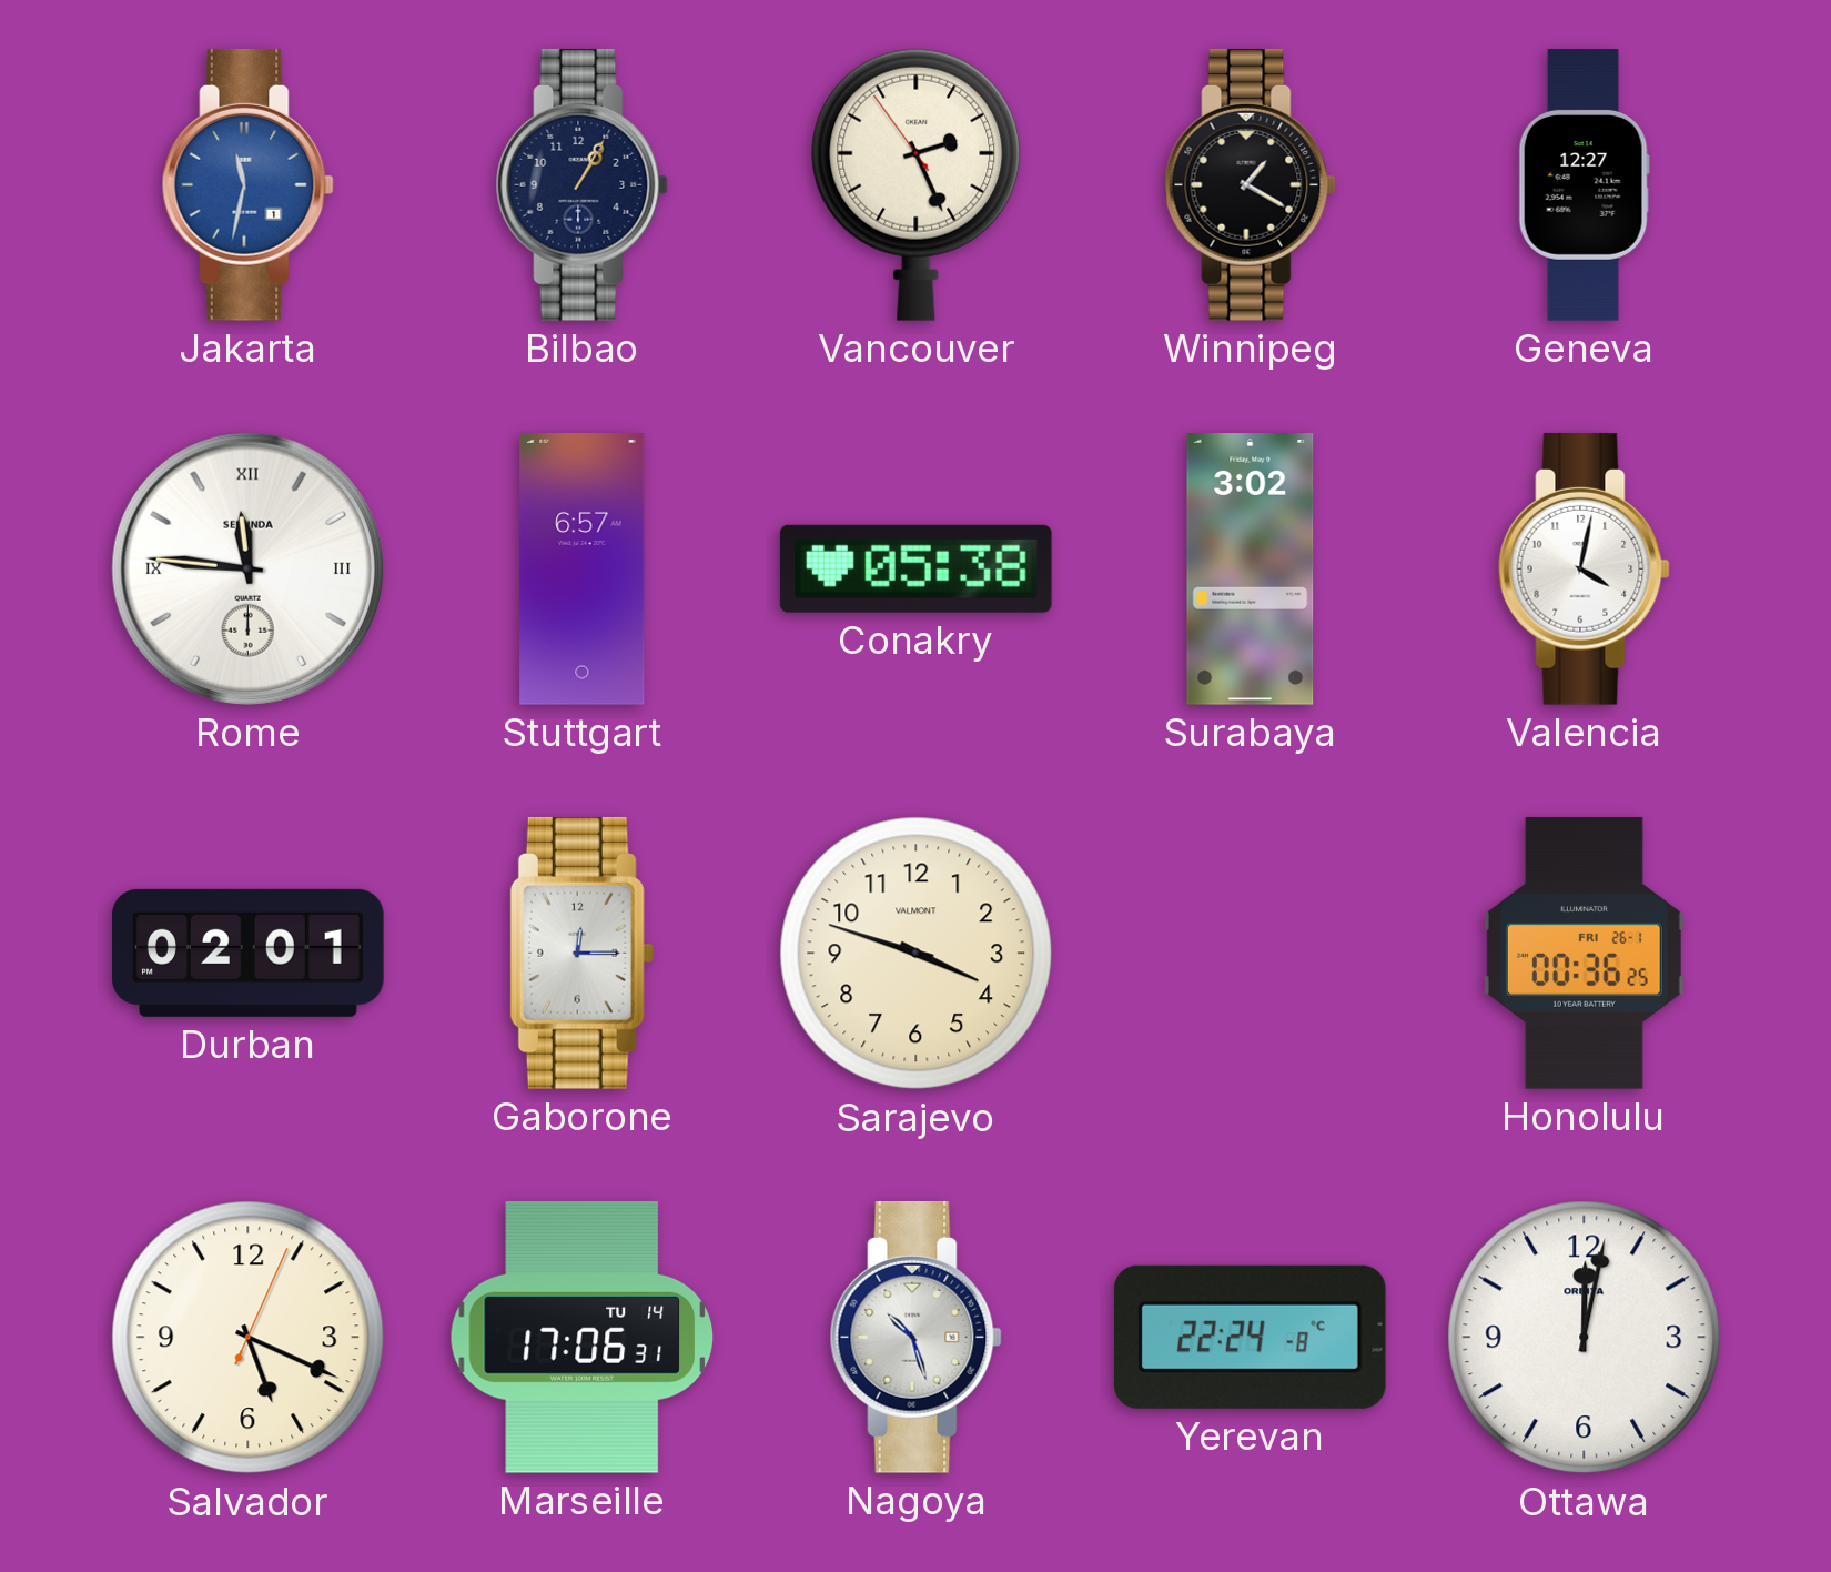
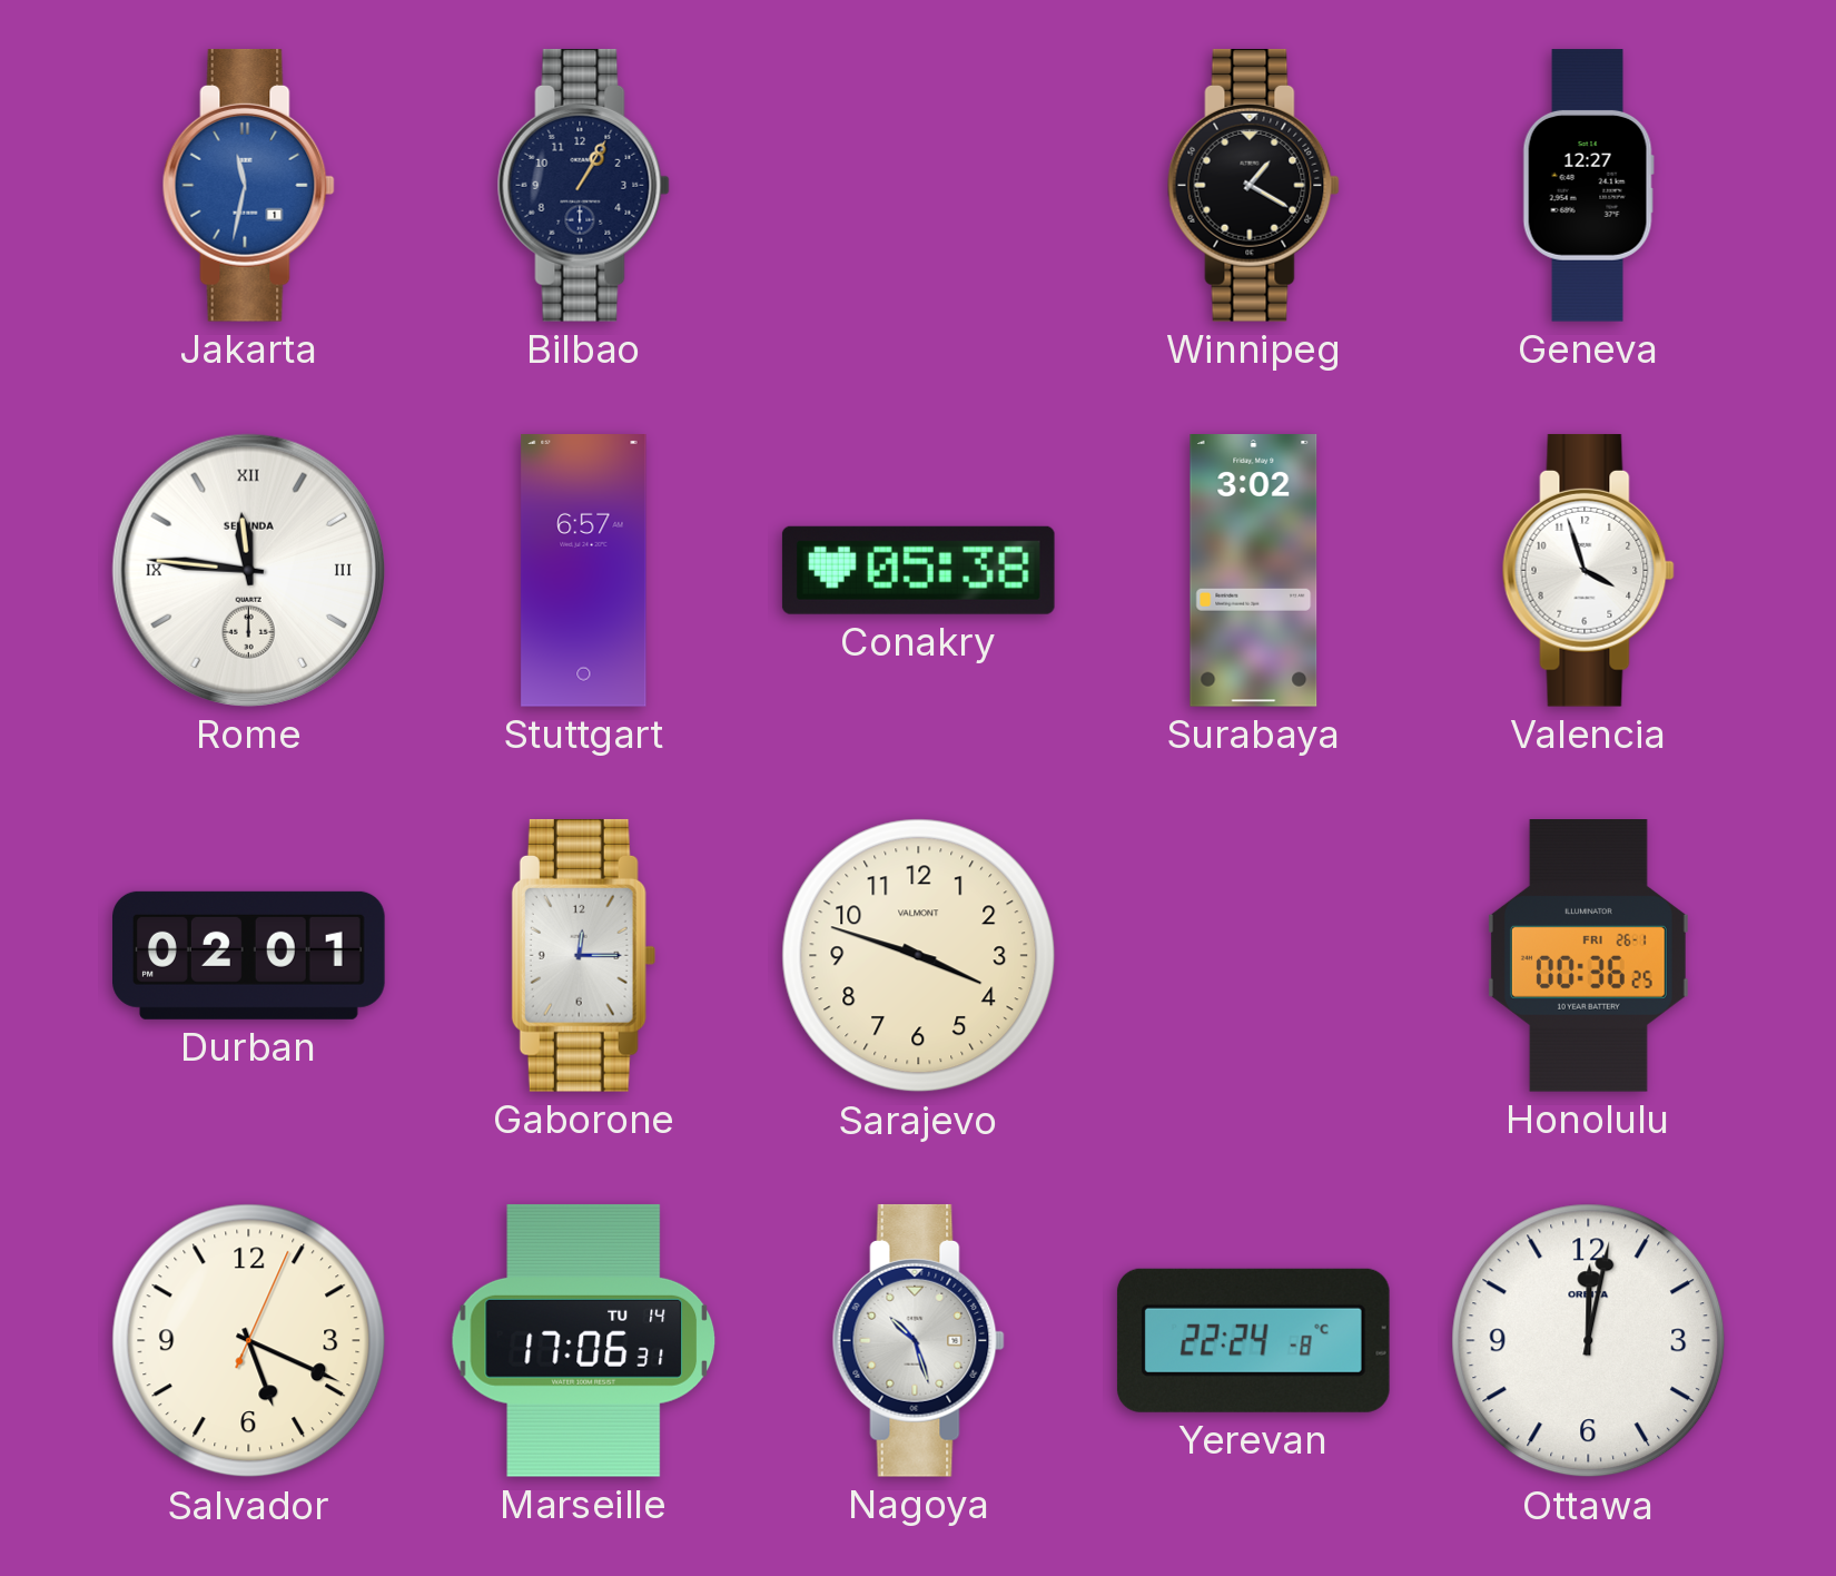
Vancouver: 2:25 -> none (917, 184)
Valencia: 4:02 -> 3:57 (1588, 570)
